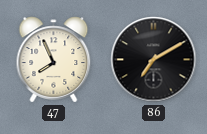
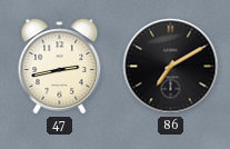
47: 7:56 -> 2:43 (60, 67)
